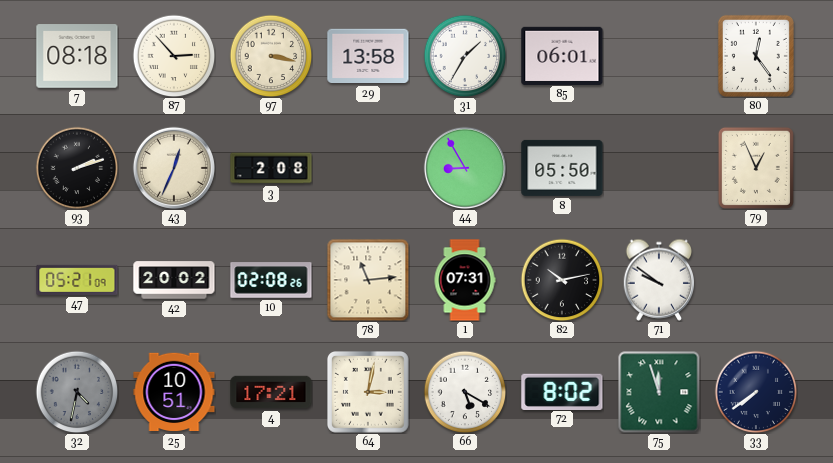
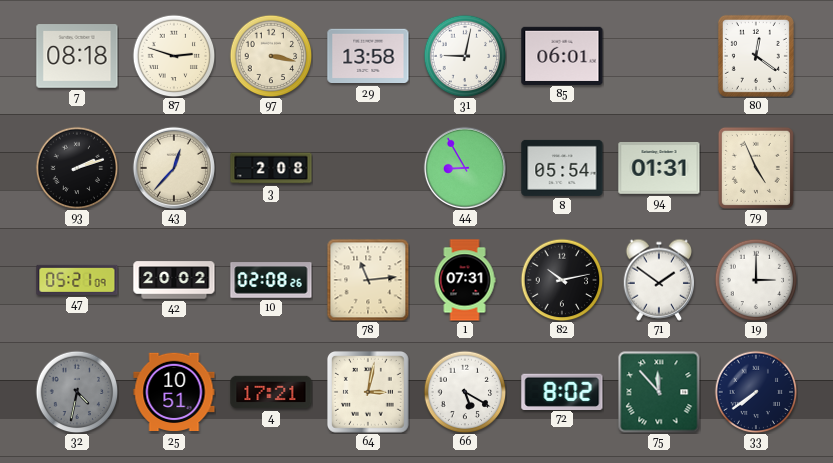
87: 2:53 -> 2:48 (174, 56)
31: 1:35 -> 9:02 (465, 56)
80: 12:24 -> 12:21 (756, 56)
43: 12:34 -> 12:37 (174, 168)
8: 05:50 -> 05:54 (562, 168)
94: none -> 01:31 (659, 169)
79: 12:56 -> 4:56 (756, 168)
71: 9:51 -> 1:51 (659, 280)
19: none -> 3:00 (756, 280)
75: 11:57 -> 11:53 (659, 392)
